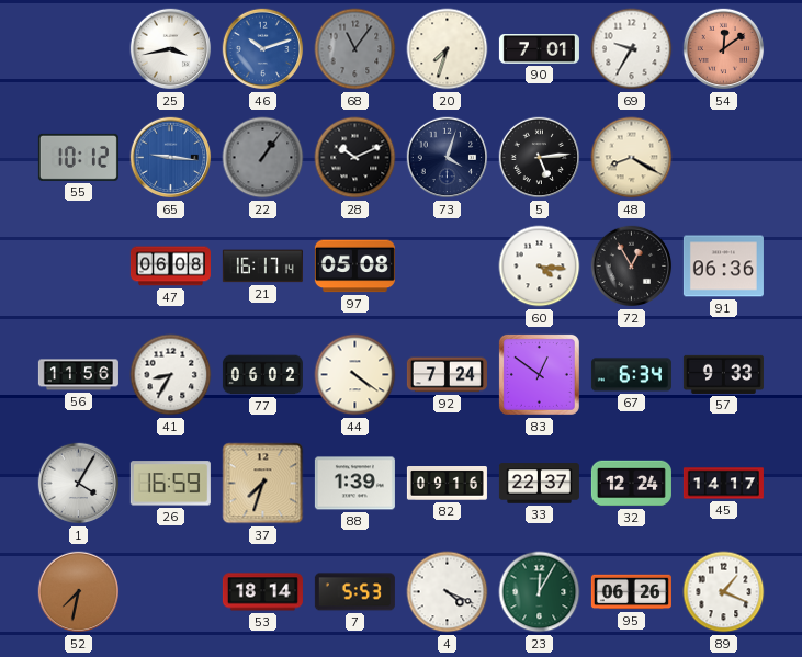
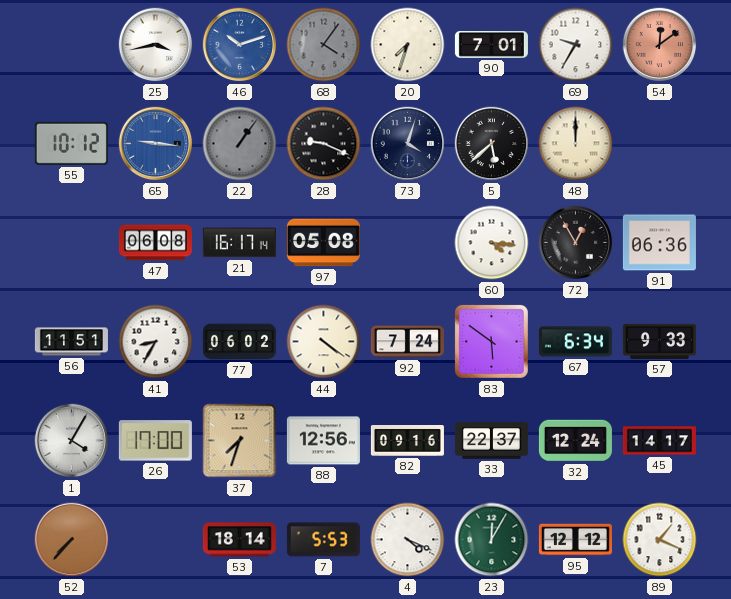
68: 11:06 -> 4:06 (324, 45)
28: 10:11 -> 9:19 (324, 144)
5: 5:14 -> 5:38 (492, 144)
48: 8:20 -> 12:00 (576, 144)
56: 11:56 -> 11:51 (71, 342)
83: 12:51 -> 5:51 (491, 341)
26: 16:59 -> 17:00 (155, 441)
88: 1:39 -> 12:56 (323, 441)
52: 7:32 -> 7:37 (72, 540)
95: 06:26 -> 12:12 (575, 540)
